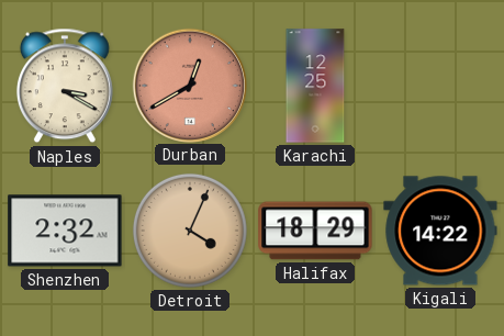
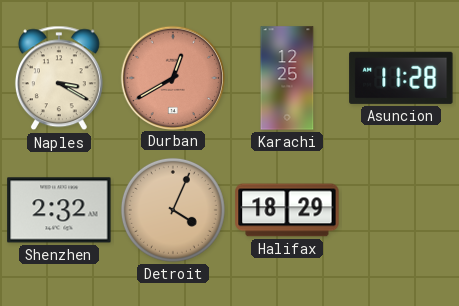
Asuncion: none -> 11:28 (401, 78)
Kigali: 14:22 -> none (440, 231)
